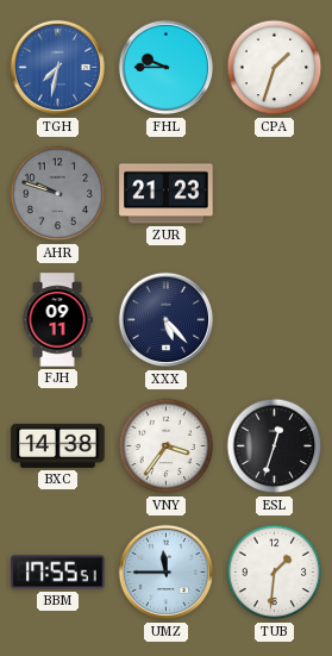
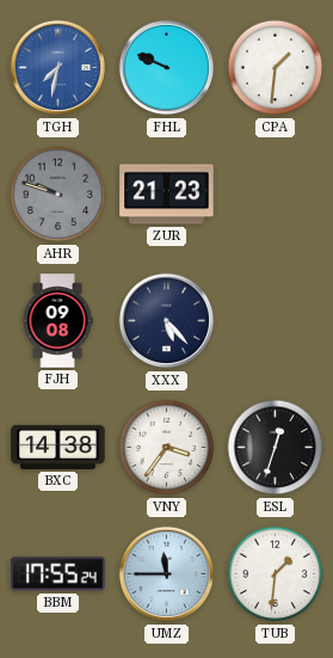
FHL: 9:45 -> 9:49 (167, 68)
CPA: 1:33 -> 1:31 (276, 68)
FJH: 09:11 -> 09:08 (57, 321)
BBM: 17:55:51 -> 17:55:24 (58, 574)
